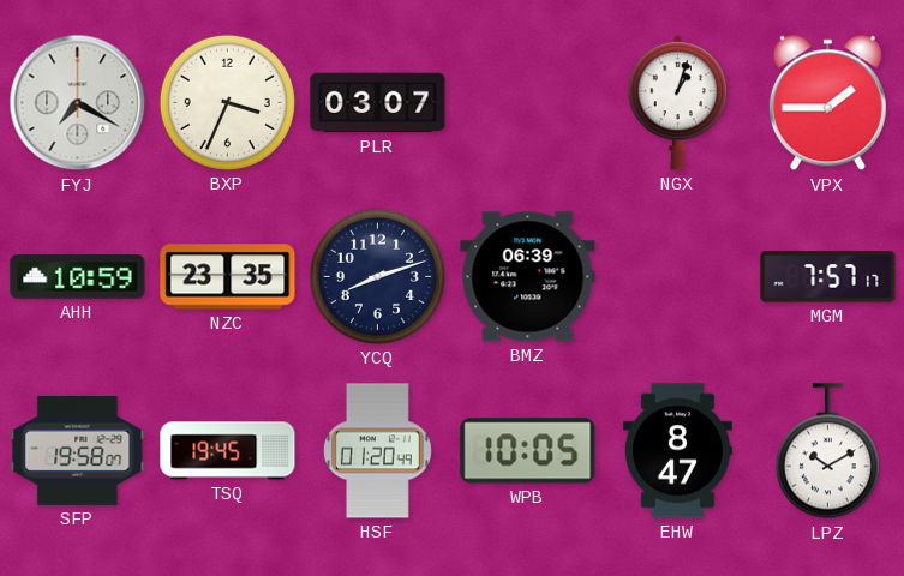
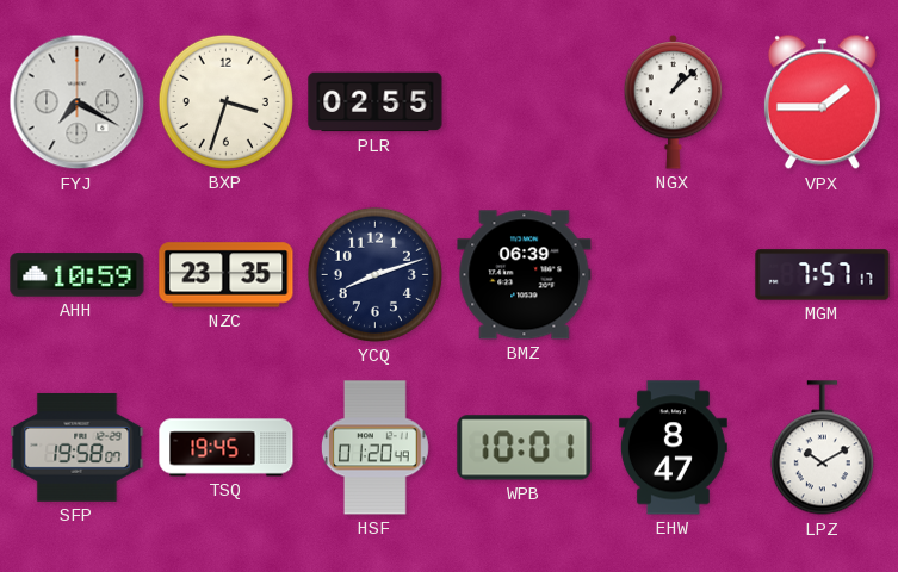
BXP: 3:34 -> 3:33 (225, 101)
PLR: 03:07 -> 02:55 (376, 102)
NGX: 1:03 -> 1:08 (674, 101)
WPB: 10:05 -> 10:01 (525, 448)
